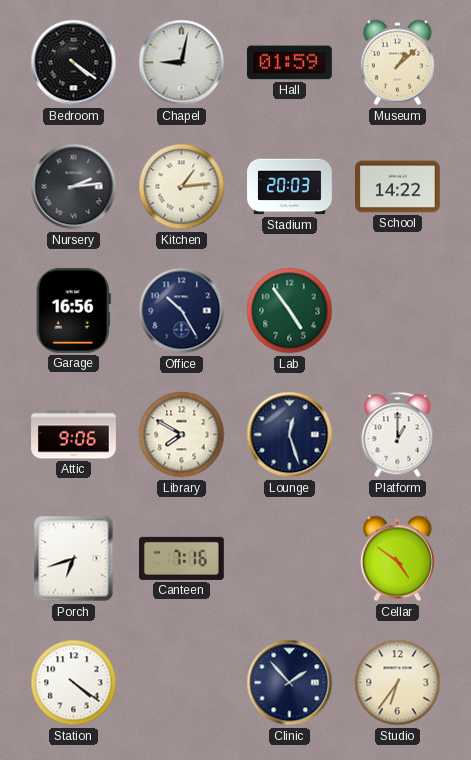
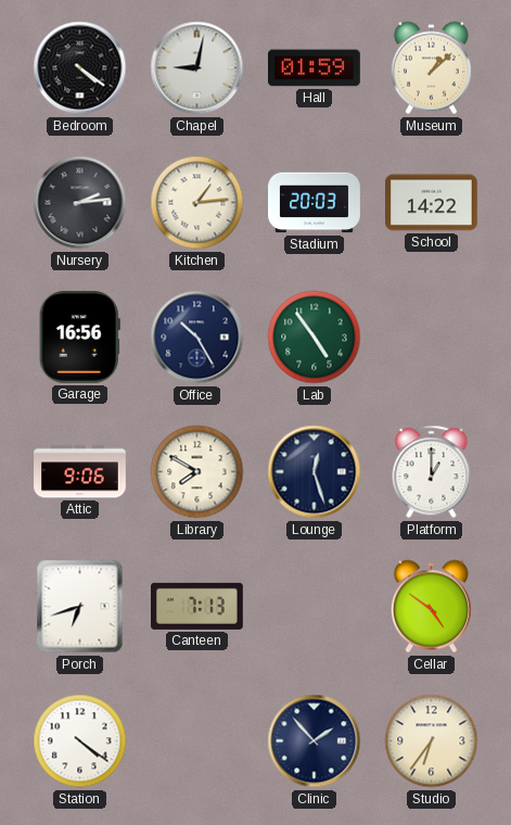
Canteen: 7:16 -> 7:13 (197, 606)
